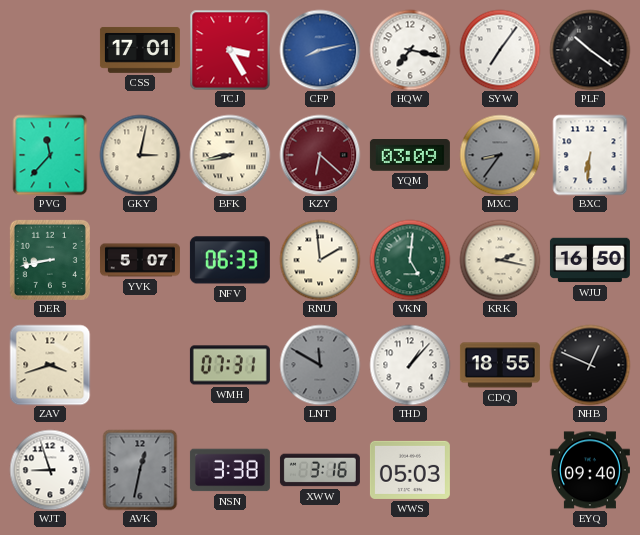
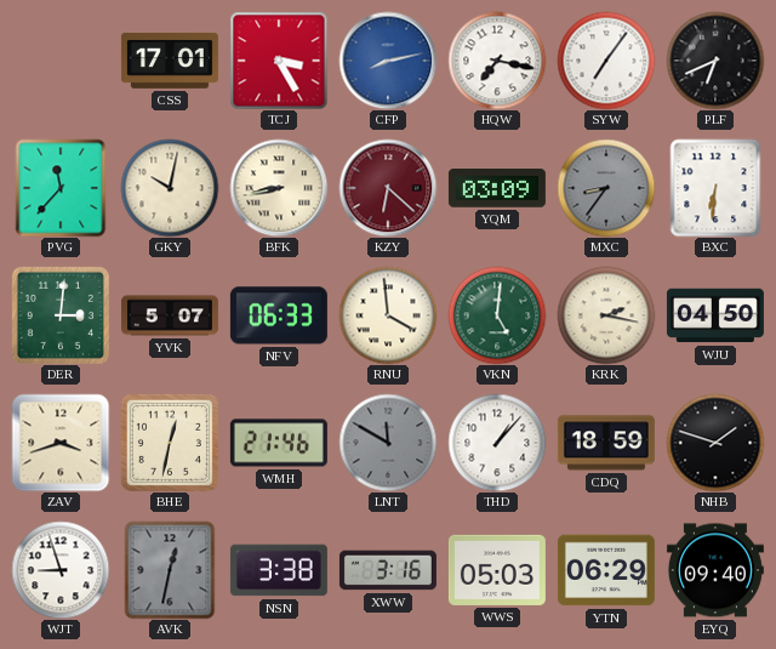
PLF: 10:21 -> 6:41 (715, 61)
GKY: 3:02 -> 10:02 (170, 188)
DER: 8:43 -> 3:01 (61, 315)
RNU: 1:59 -> 3:59 (388, 315)
WJU: 16:50 -> 04:50 (715, 315)
BHE: none -> 12:32 (170, 443)
WMH: 07:31 -> 21:46 (279, 443)
CDQ: 18:55 -> 18:59 (606, 443)
NHB: 12:49 -> 1:48 (715, 443)
YTN: none -> 06:29 (606, 570)
